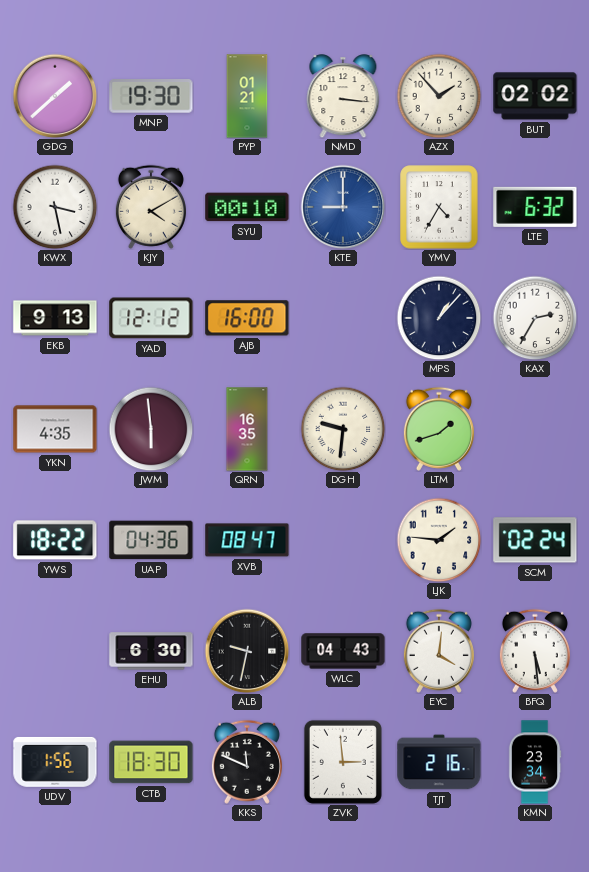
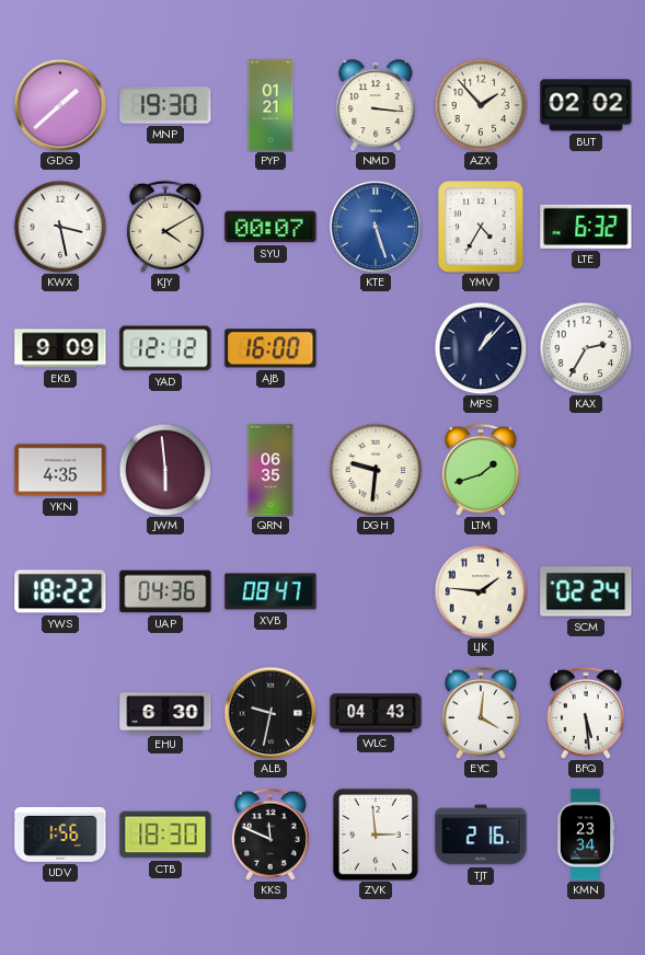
SYU: 00:10 -> 00:07 (270, 227)
KTE: 9:00 -> 5:27 (376, 227)
EKB: 9:13 -> 9:09 (60, 348)
QRN: 16:35 -> 06:35 (270, 470)
